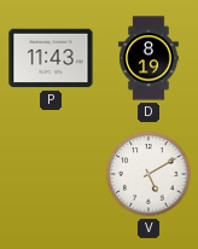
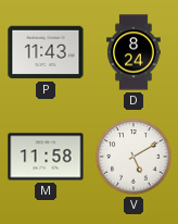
D: 8:19 -> 8:24 (133, 52)
M: none -> 11:58 (46, 157)
